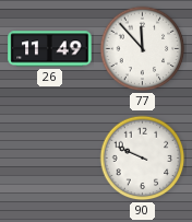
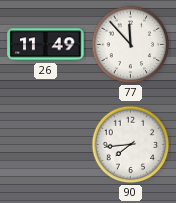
90: 9:49 -> 7:44 (131, 145)
